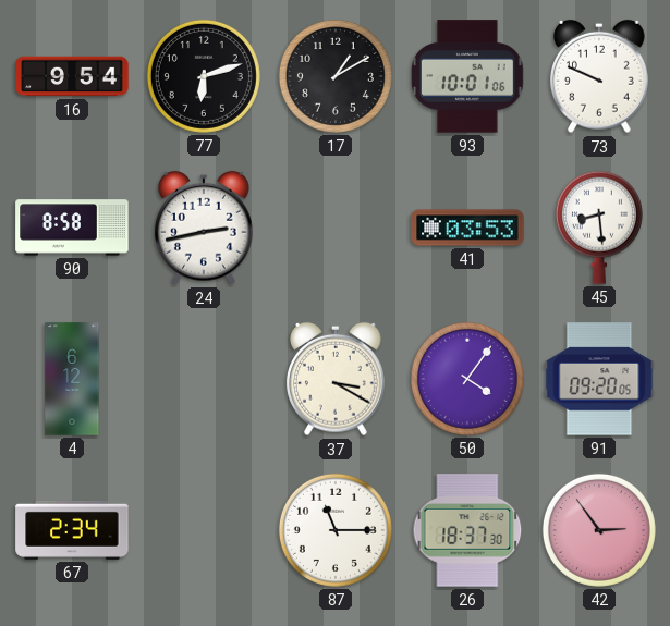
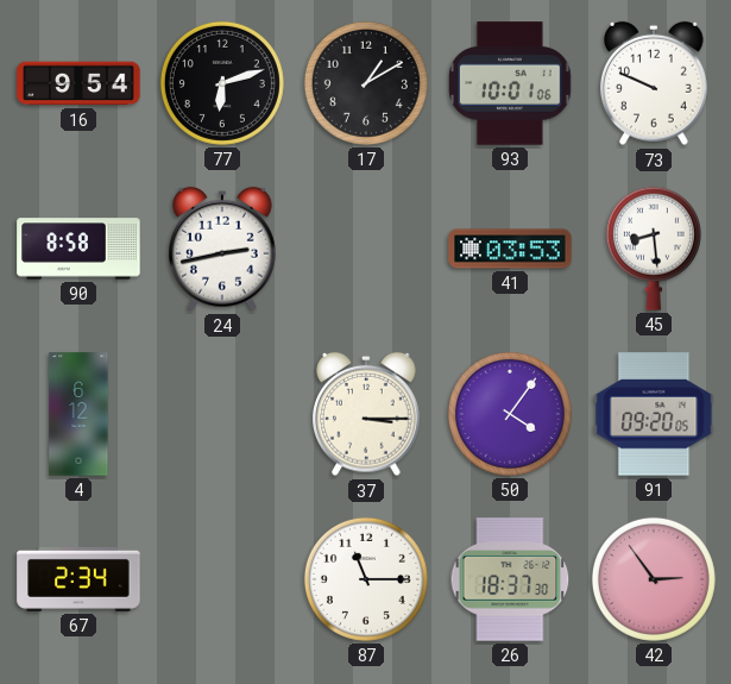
37: 3:20 -> 3:15 (367, 414)
